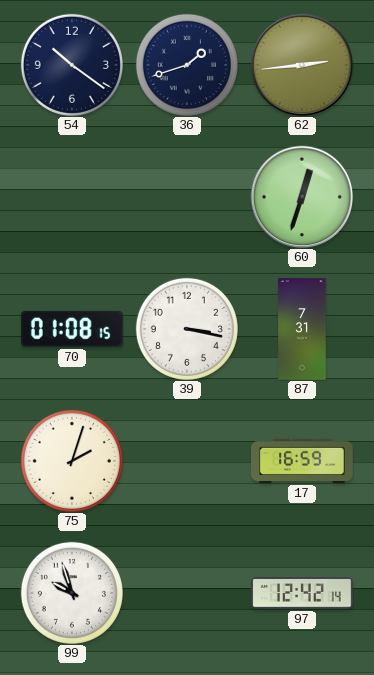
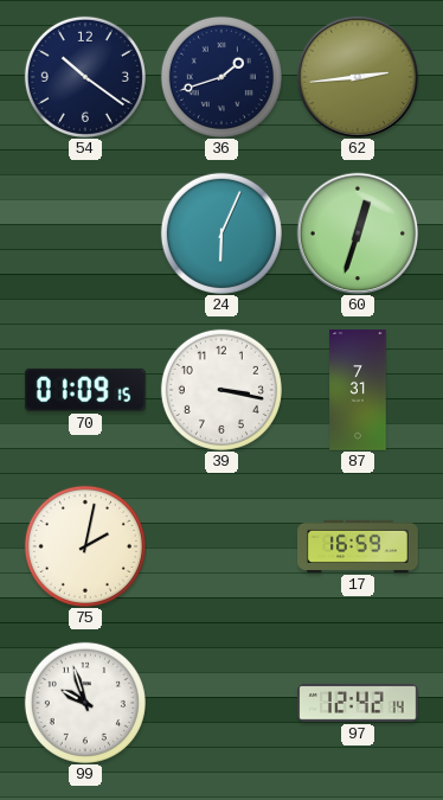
24: none -> 6:04 (221, 233)
70: 01:08 -> 01:09 (85, 390)
75: 2:03 -> 2:02 (85, 546)
